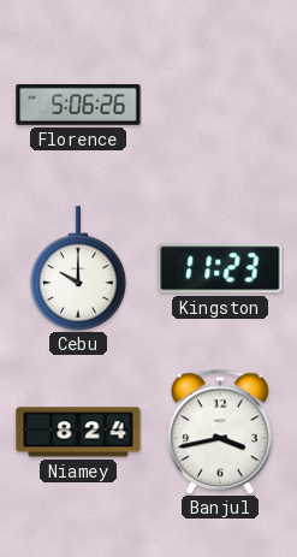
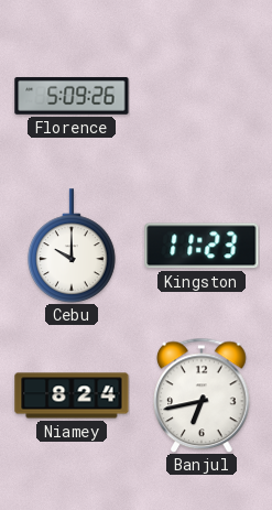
Florence: 5:06 -> 5:09 (72, 96)
Banjul: 3:43 -> 6:43 (202, 395)
